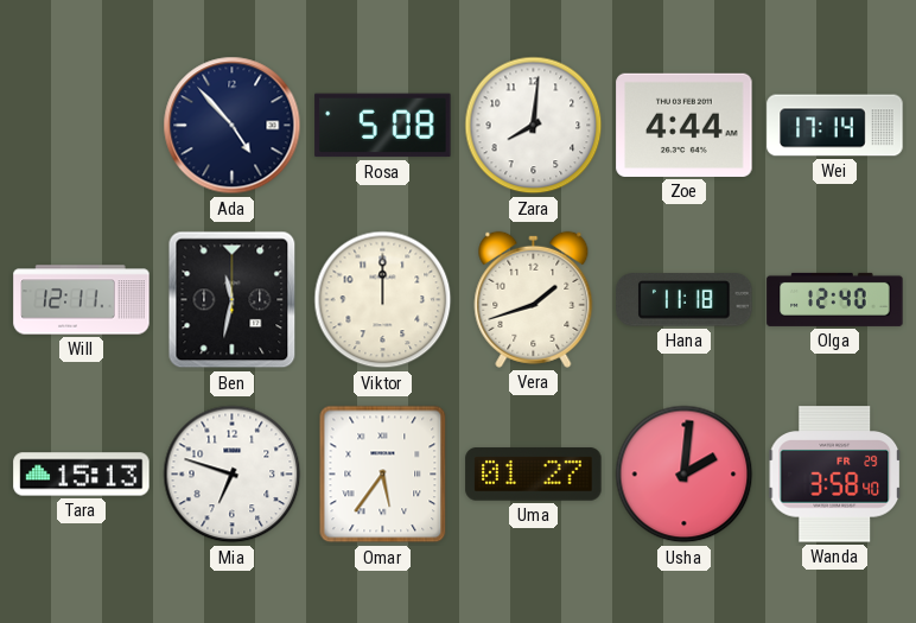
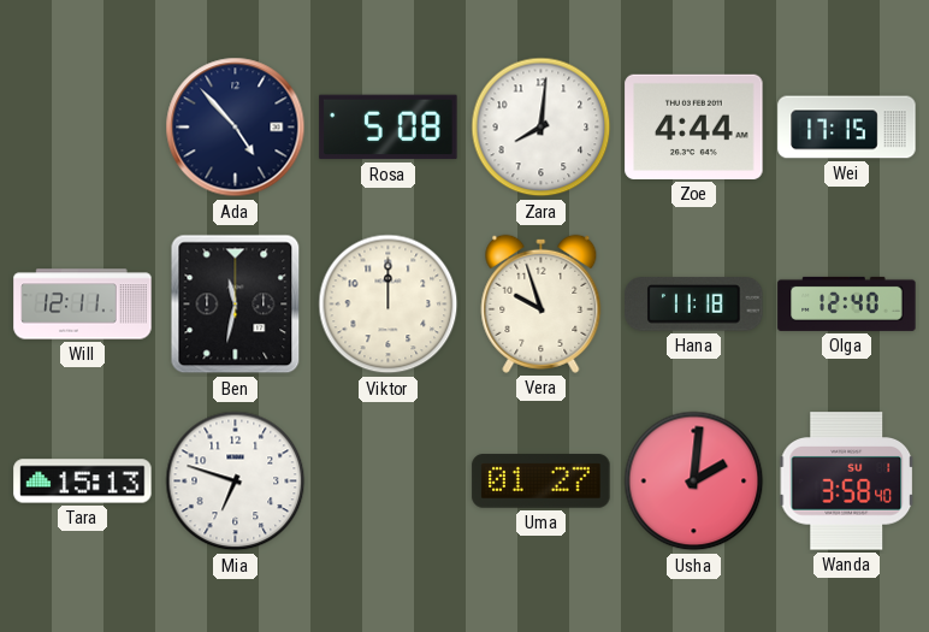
Wei: 17:14 -> 17:15 (847, 128)
Vera: 1:42 -> 9:57 (542, 303)
Omar: 5:36 -> none (383, 475)
Wanda date: FR 29 -> SU 1 (847, 482)
